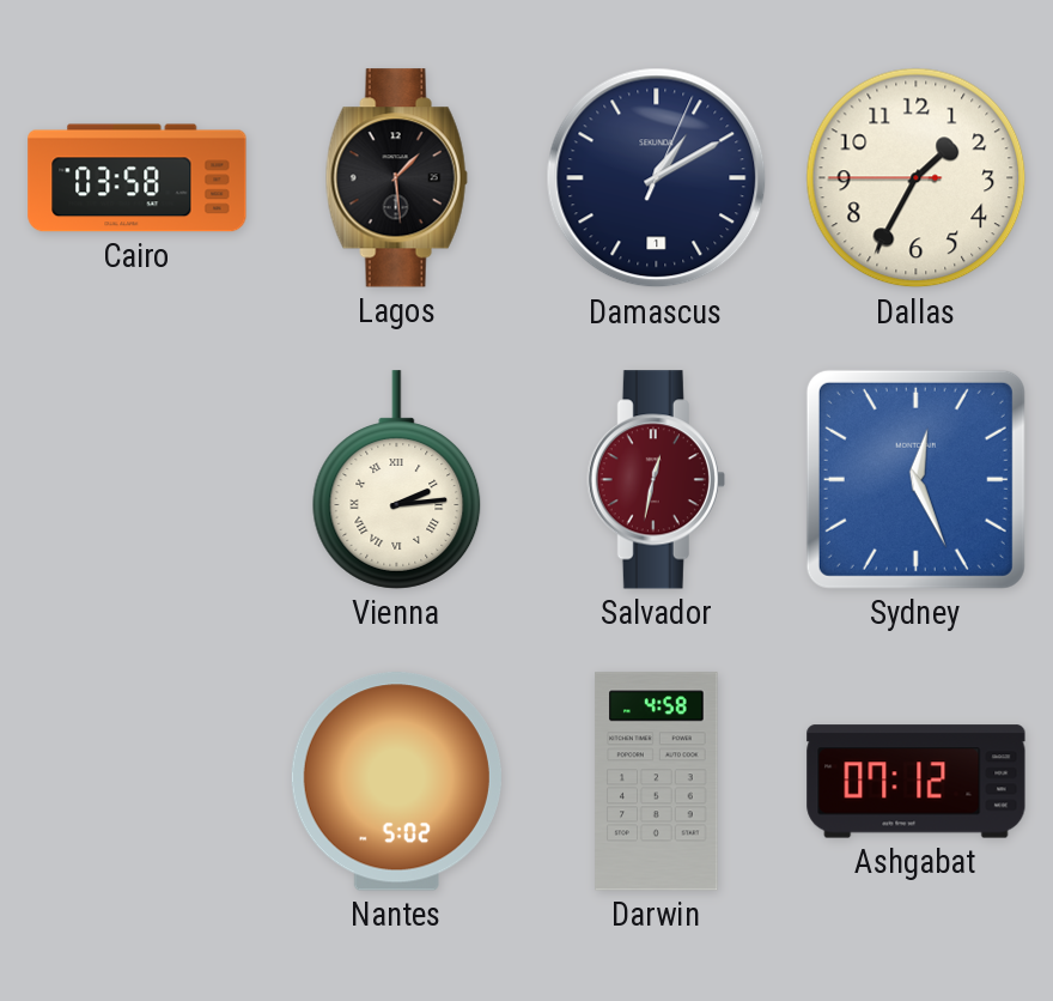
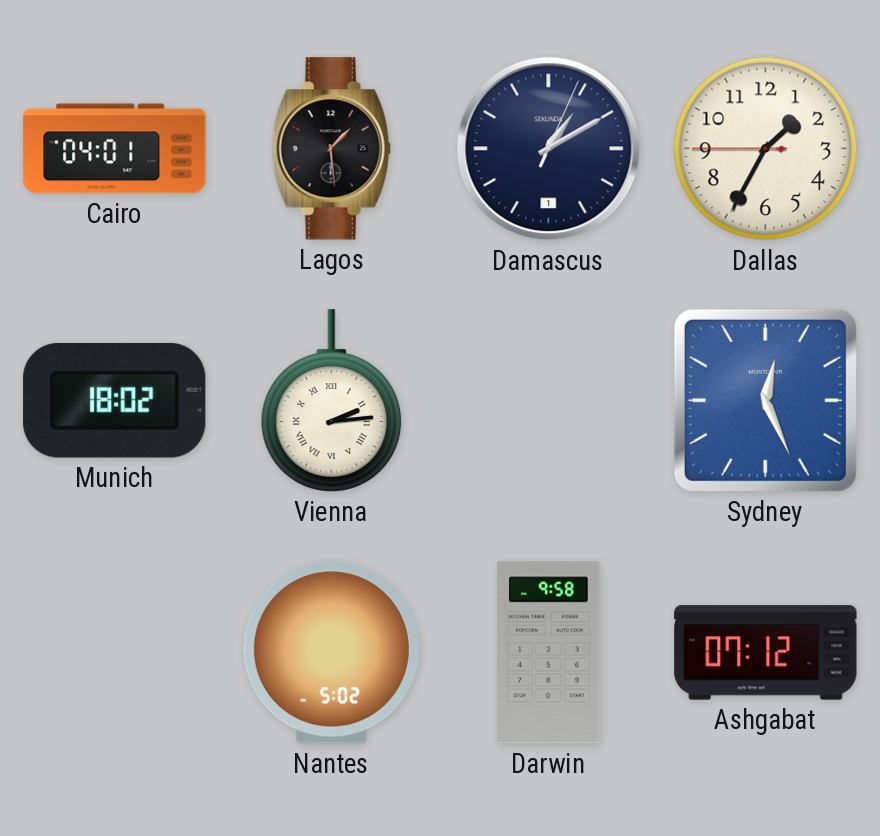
Cairo: 03:58 -> 04:01 (115, 149)
Munich: none -> 18:02 (115, 400)
Salvador: 12:32 -> none (656, 480)
Darwin: 4:58 -> 9:58 (549, 653)
